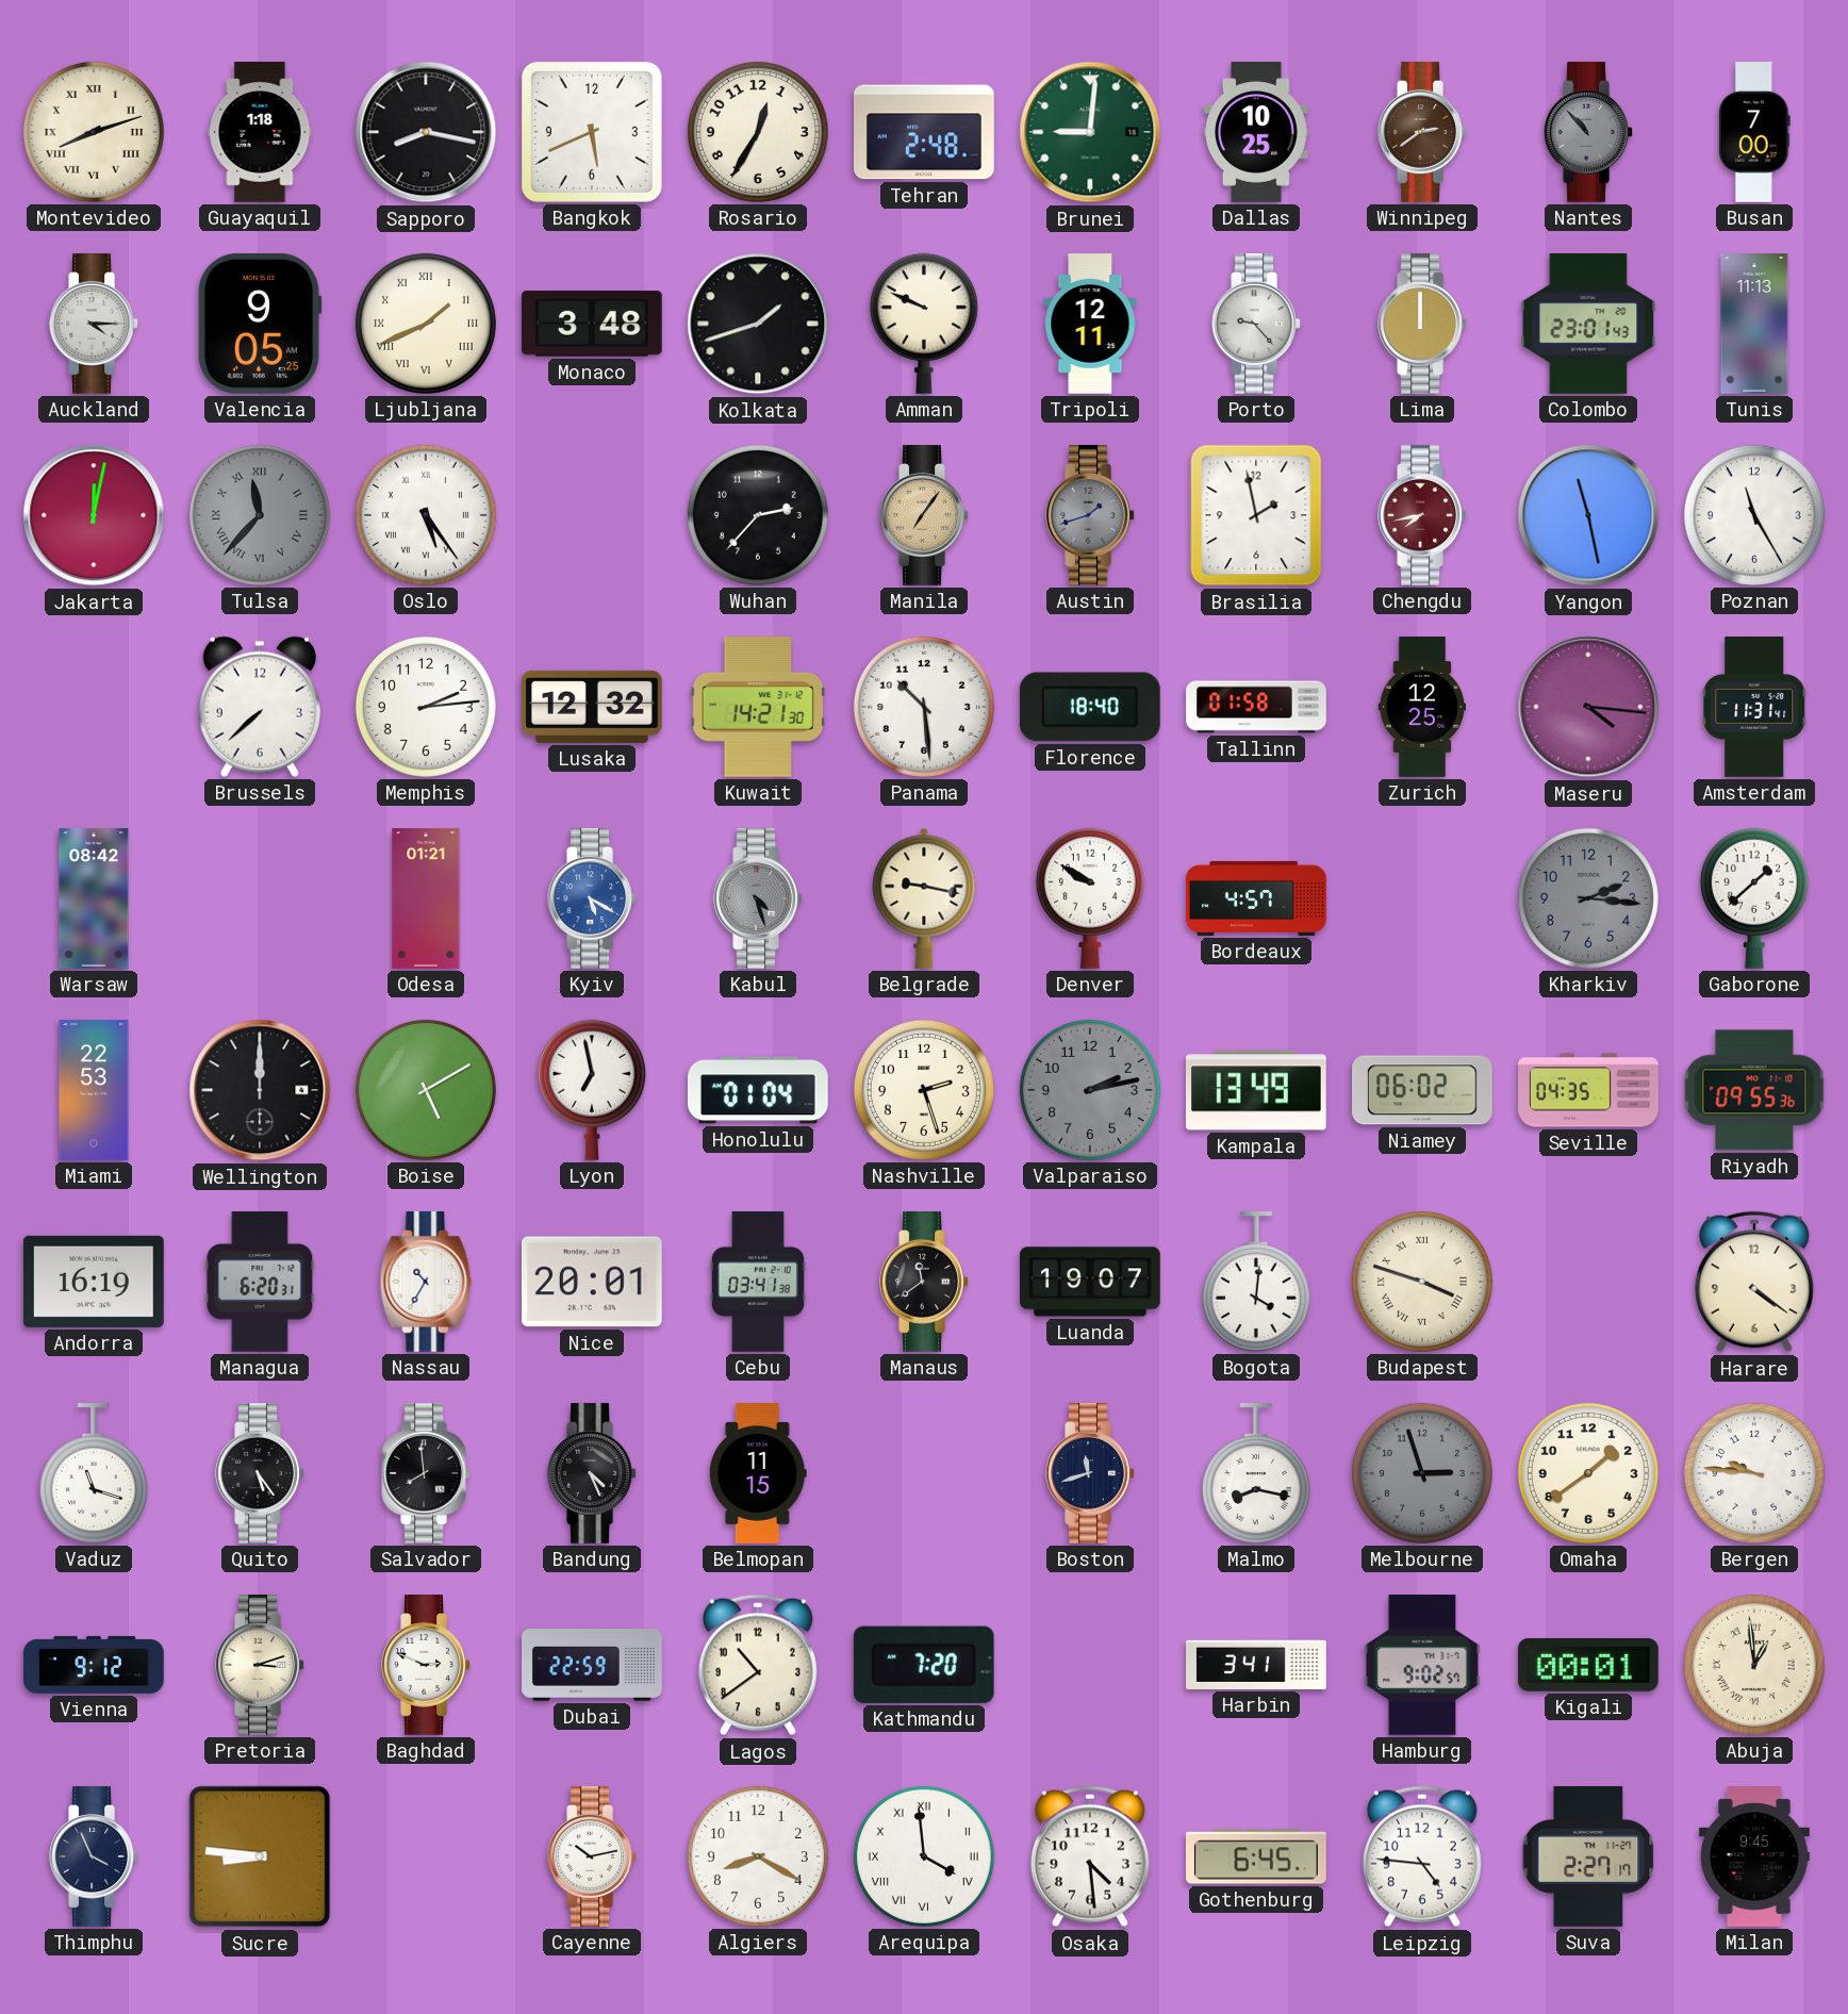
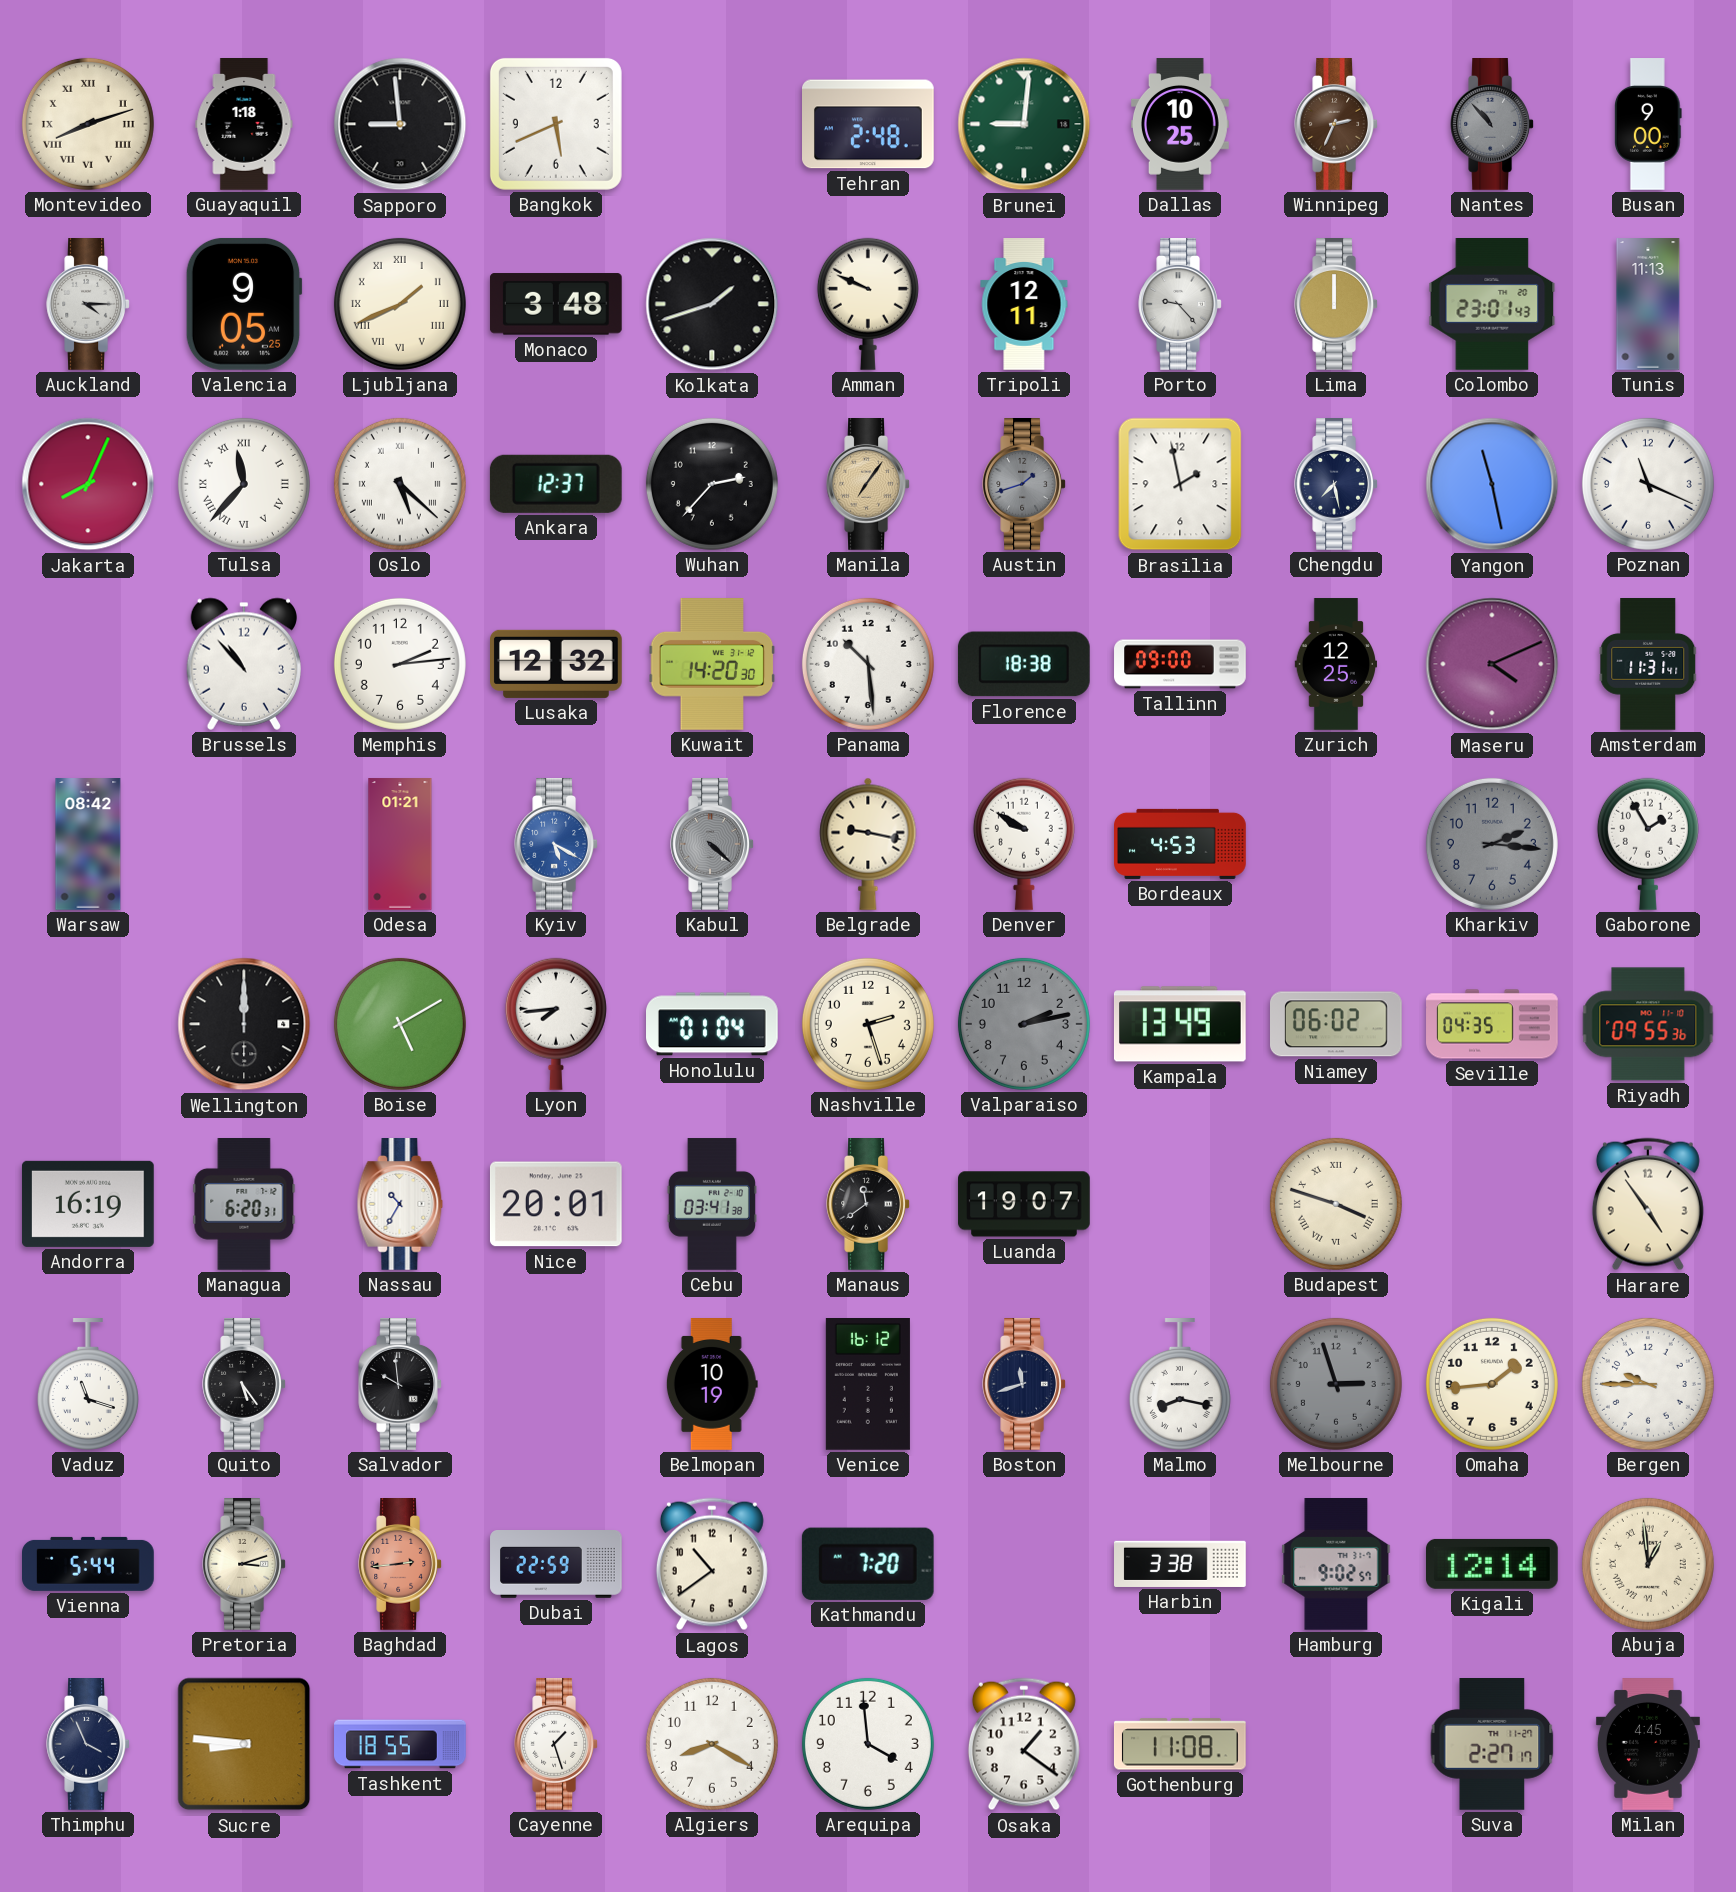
Sapporo: 8:17 -> 8:59 (400, 124)
Rosario: 12:35 -> none (758, 132)
Winnipeg: 2:39 -> 2:34 (1336, 125)
Busan: 7:00 -> 9:00 (1649, 124)
Jakarta: 12:02 -> 8:04 (88, 484)
Tulsa dial: grey -> white (244, 484)
Oslo: 5:24 -> 5:22 (400, 484)
Ankara: none -> 12:37 (556, 484)
Chengdu: 7:43 -> 7:28 (1336, 485)
Chengdu dial: burgundy -> navy (1336, 485)
Poznan: 11:25 -> 11:19 (1648, 484)
Brussels: 7:38 -> 10:53 (243, 664)
Kuwait: 14:21 -> 14:20 (712, 665)
Florence: 18:40 -> 18:38 (1024, 664)
Tallinn: 01:58 -> 09:00 (1180, 664)
Maseru: 4:16 -> 4:11 (1492, 664)
Kabul: 4:27 -> 4:22 (712, 845)
Bordeaux: 4:57 -> 4:53 (1180, 844)
Gaborone: 1:38 -> 1:55 (1648, 844)
Miami: 22:53 -> none (94, 1090)
Lyon: 6:58 -> 7:44 (556, 1024)
Bogota: 4:01 -> none (1256, 1283)
Harare: 4:21 -> 4:54 (1648, 1204)
Salvador: 7:59 -> 9:59 (400, 1385)
Bandung: 4:26 -> none (592, 1474)
Belmopan: 11:15 -> 10:19 (712, 1384)
Venice: none -> 16:12 (868, 1385)
Omaha: 1:39 -> 1:44 (1492, 1384)
Bergen: 9:46 -> 9:45 (1648, 1384)
Vienna: 9:12 -> 5:44 (89, 1564)
Baghdad: 2:49 -> 2:44 (400, 1565)
Baghdad dial: white -> salmon (400, 1565)
Harbin: 3:41 -> 3:38 (1180, 1564)
Kigali: 00:01 -> 12:14 (1493, 1564)
Tashkent: none -> 18:55 (400, 1744)
Cayenne: 10:13 -> 1:27 (556, 1745)
Arequipa numerals: Roman -> Arabic (868, 1744)
Osaka: 4:29 -> 1:21 (1024, 1744)
Gothenburg: 6:45 -> 11:08 (1180, 1744)
Leipzig: 4:46 -> none (1422, 1856)
Milan: 9:45 -> 4:45 (1648, 1744)
